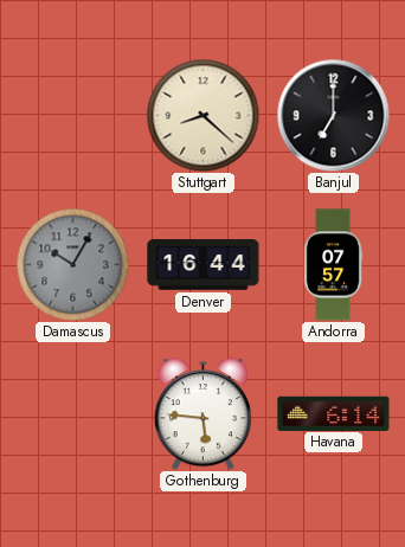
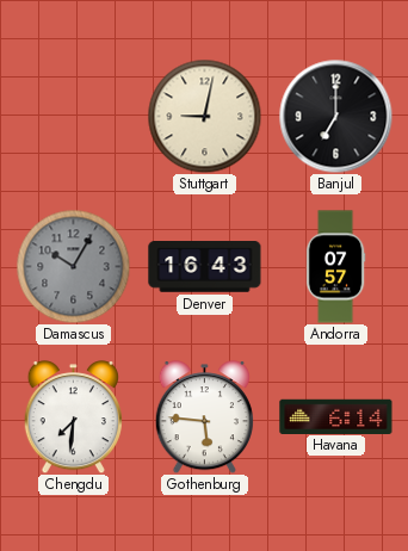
Stuttgart: 8:22 -> 9:02 (204, 116)
Denver: 16:44 -> 16:43 (205, 267)
Chengdu: none -> 7:31 (73, 417)
